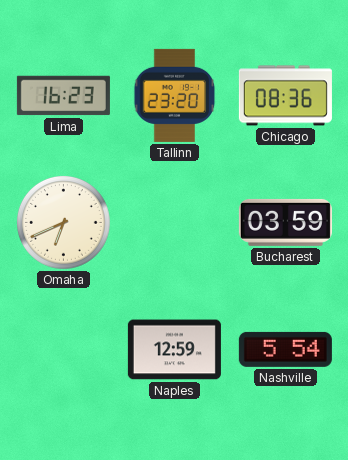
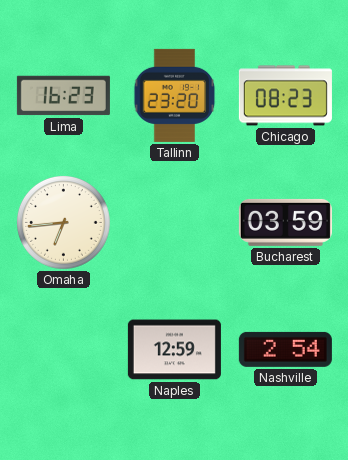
Chicago: 08:36 -> 08:23 (285, 96)
Omaha: 6:41 -> 6:44 (64, 223)
Nashville: 5:54 -> 2:54 (285, 349)
